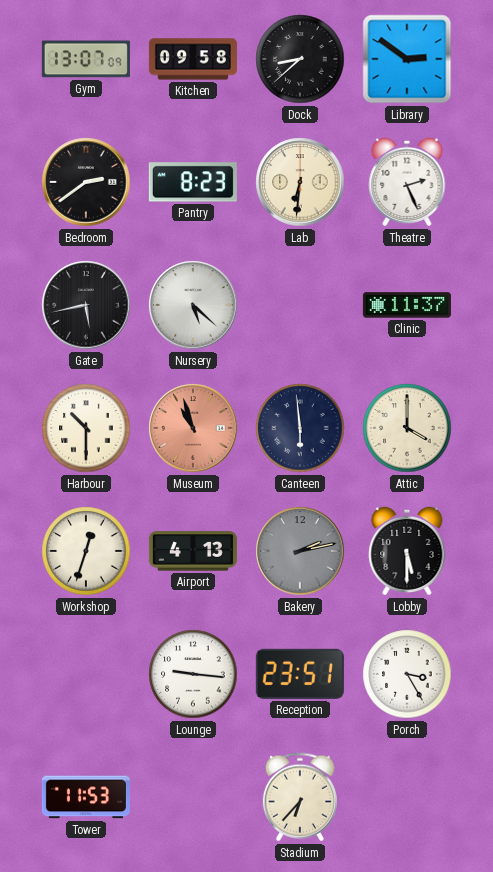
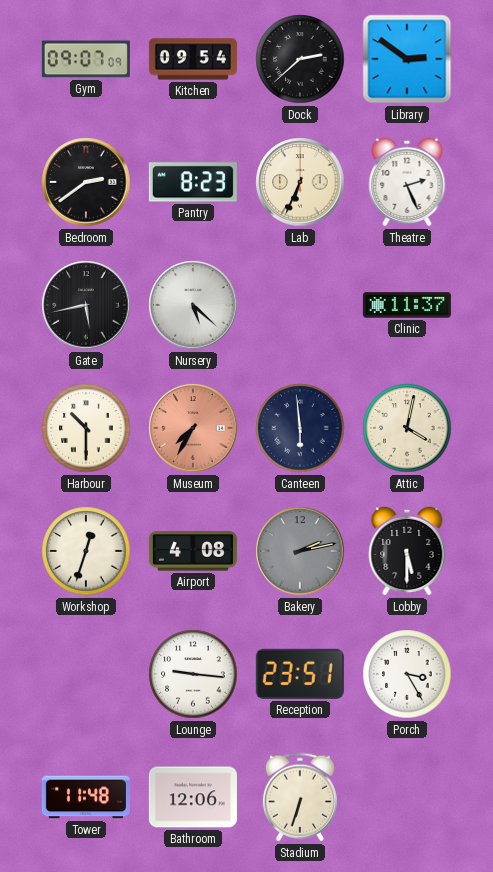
Gym: 13:07 -> 09:07 (86, 59)
Kitchen: 09:58 -> 09:54 (193, 59)
Dock: 8:38 -> 2:38 (300, 59)
Lab: 6:31 -> 6:34 (300, 182)
Museum: 10:57 -> 7:35 (193, 428)
Attic: 4:00 -> 4:02 (407, 428)
Airport: 4:13 -> 4:08 (193, 551)
Tower: 11:53 -> 11:48 (86, 797)
Bathroom: none -> 12:06 (193, 797)
Stadium: 6:37 -> 6:33 (300, 797)
